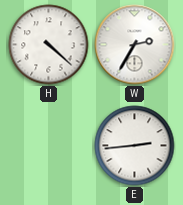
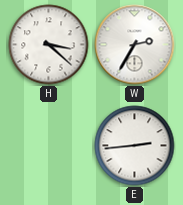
H: 4:22 -> 3:22 (49, 45)
